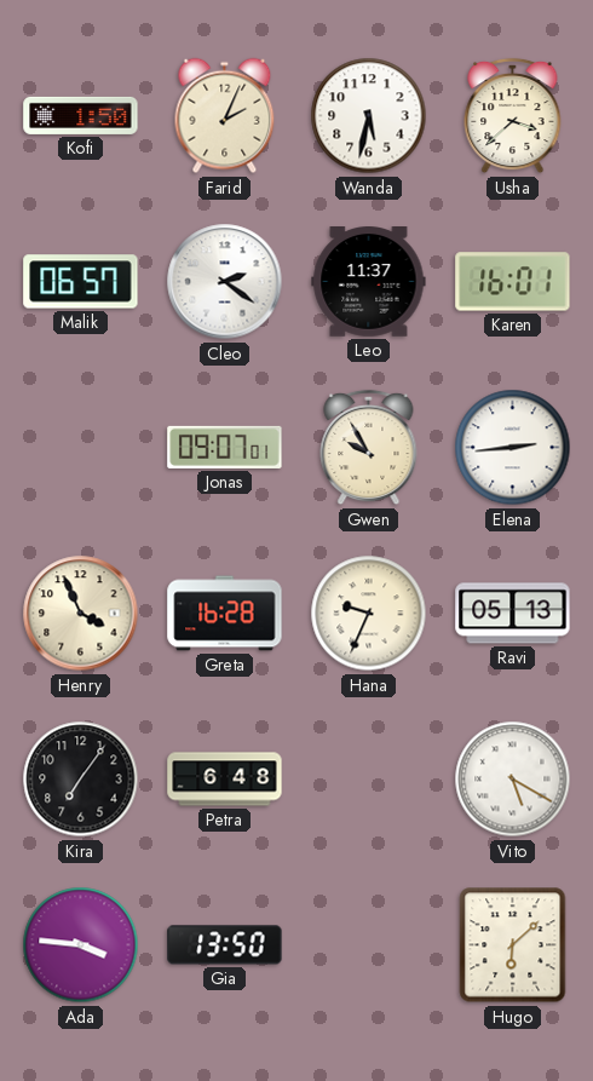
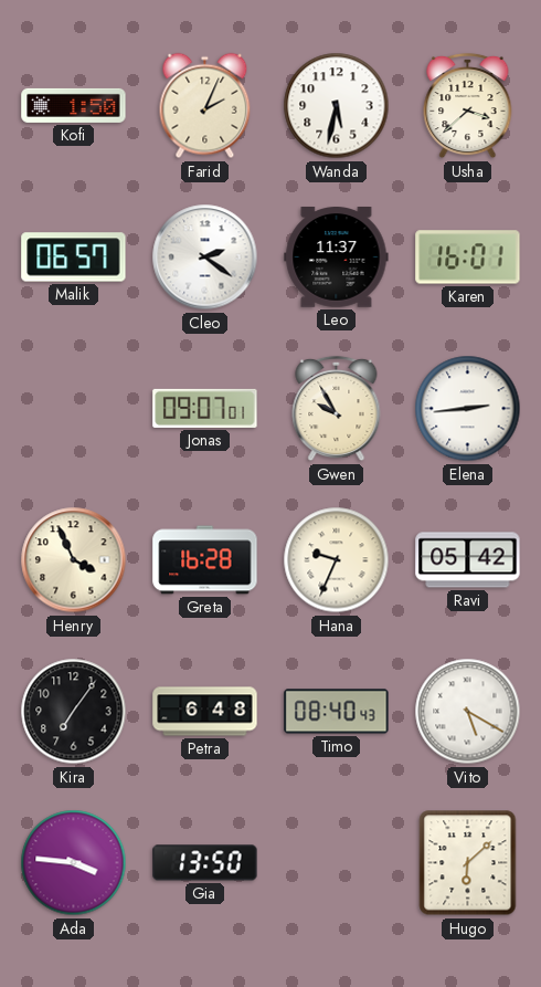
Ravi: 05:13 -> 05:42 (468, 560)
Timo: none -> 08:40 (337, 712)
